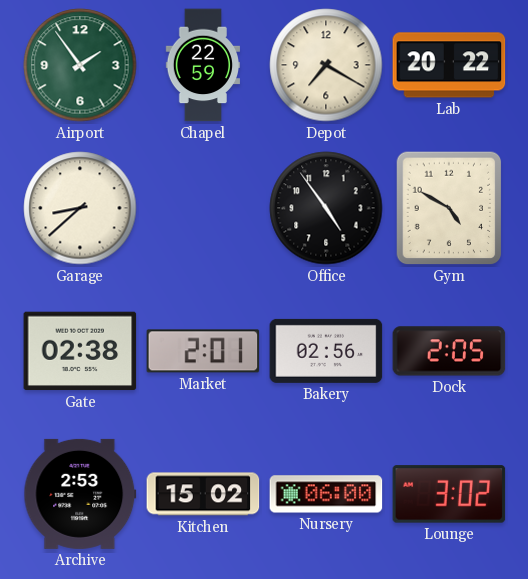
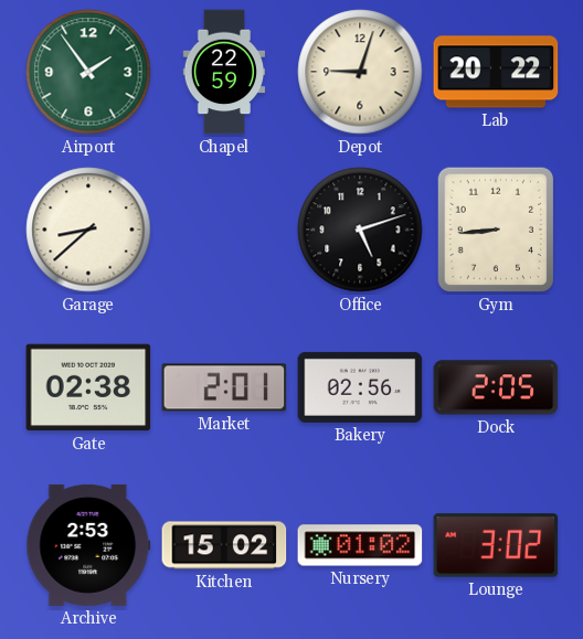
Depot: 7:20 -> 9:03 (360, 72)
Office: 4:54 -> 5:12 (360, 230)
Gym: 4:50 -> 8:44 (496, 230)
Nursery: 06:00 -> 01:02 (360, 545)
